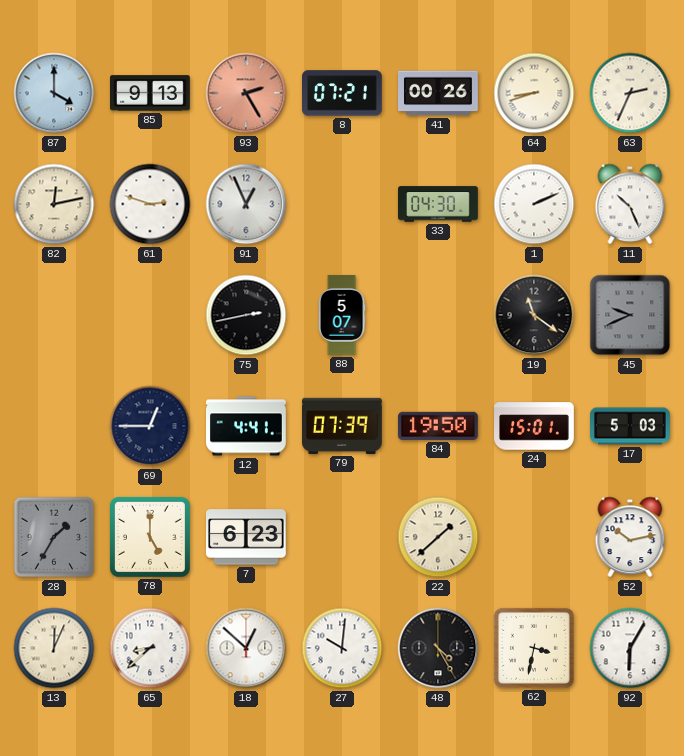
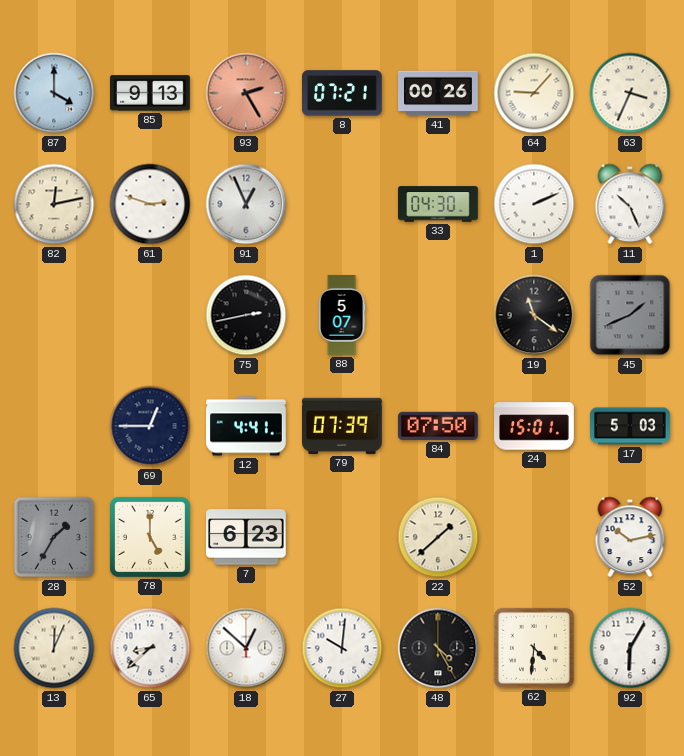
64: 8:42 -> 9:07 (534, 93)
63: 2:34 -> 3:34 (630, 93)
45: 9:41 -> 1:41 (630, 315)
84: 19:50 -> 07:50 (438, 426)
62: 3:32 -> 4:31 (534, 648)
